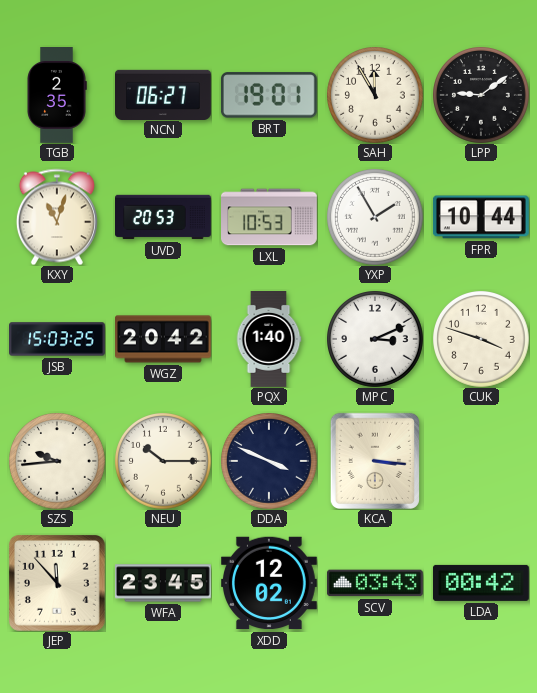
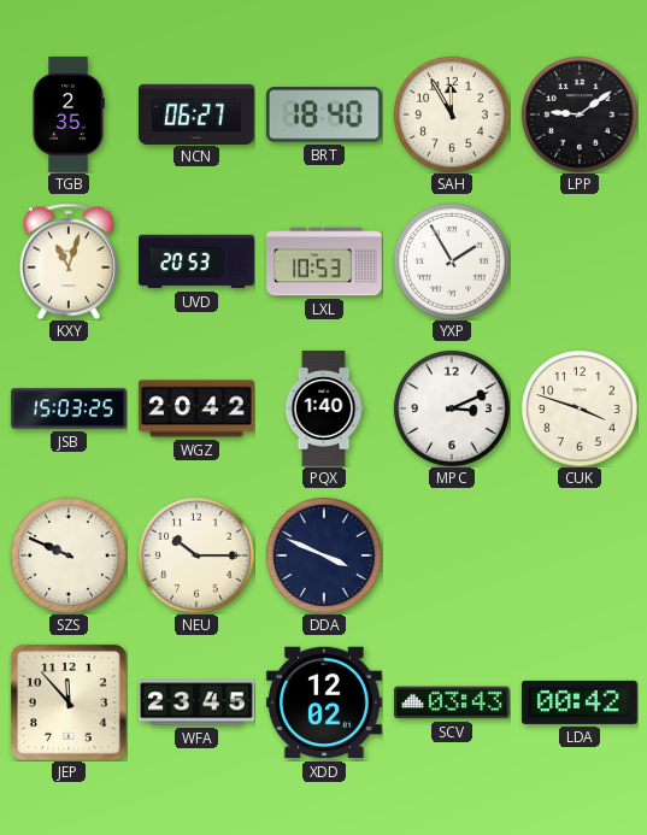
BRT: 19:01 -> 18:40 (324, 114)
FPR: 10:44 -> none (481, 217)
SZS: 9:44 -> 9:49 (69, 555)
KCA: 3:16 -> none (375, 461)
